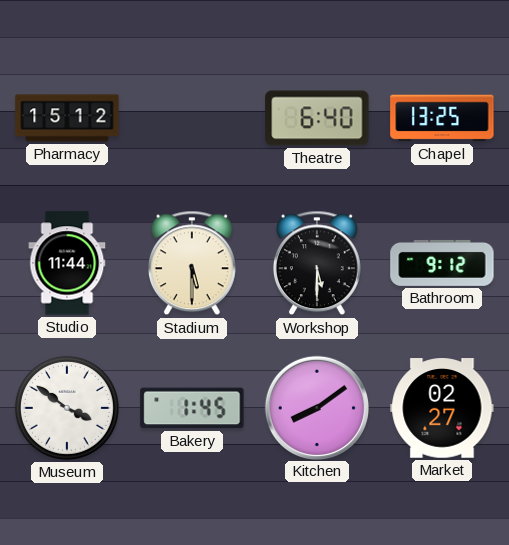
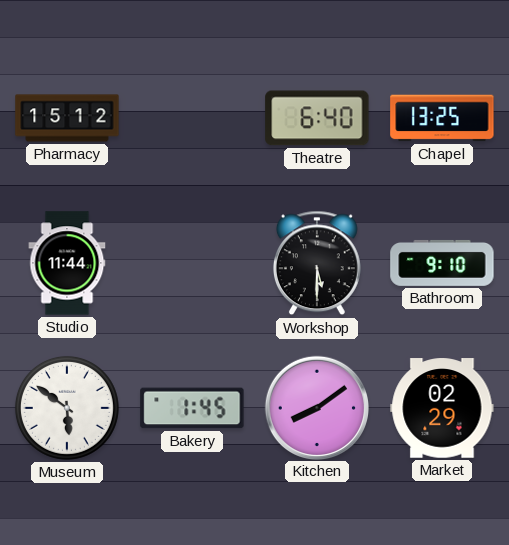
Stadium: 5:30 -> none (192, 263)
Bathroom: 9:12 -> 9:10 (442, 263)
Museum: 3:51 -> 5:51 (67, 408)
Market: 02:27 -> 02:29 (442, 408)
